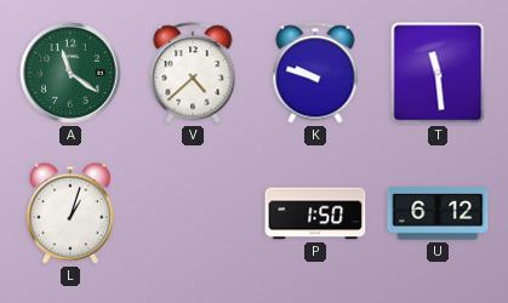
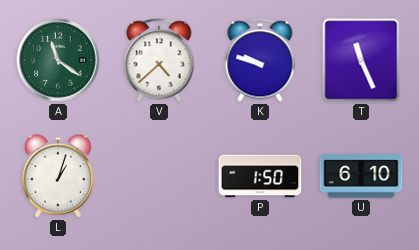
T: 11:29 -> 11:26 (361, 60)
U: 6:12 -> 6:10 (361, 176)
